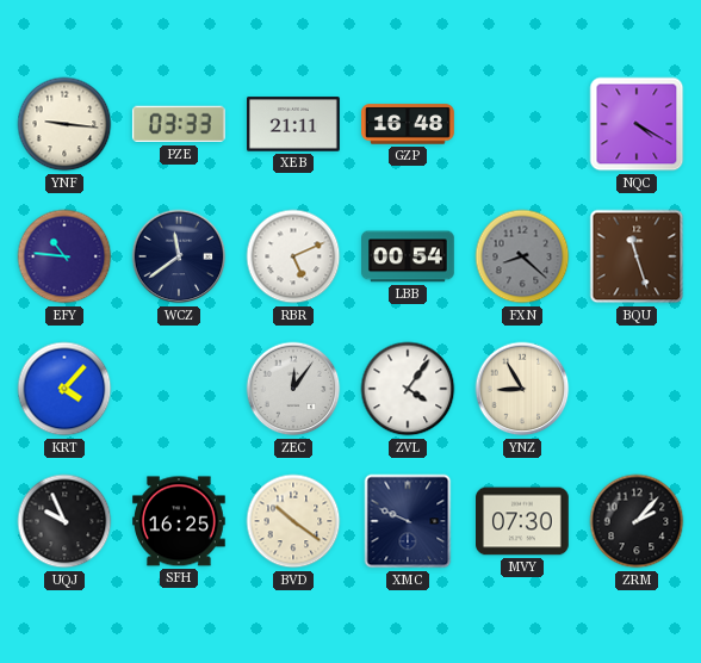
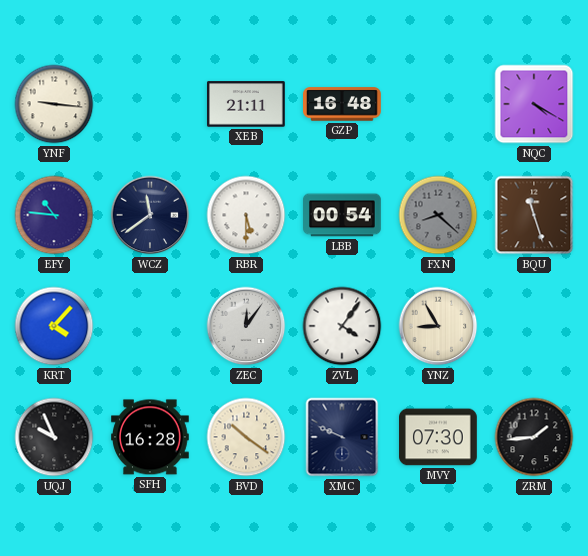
PZE: 03:33 -> none (179, 124)
RBR: 5:11 -> 5:30 (246, 215)
SFH: 16:25 -> 16:28 (151, 437)
ZRM: 2:07 -> 1:44 (534, 437)
